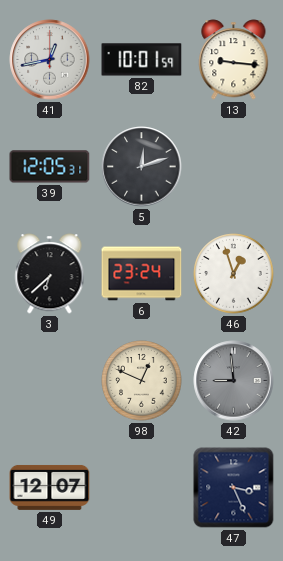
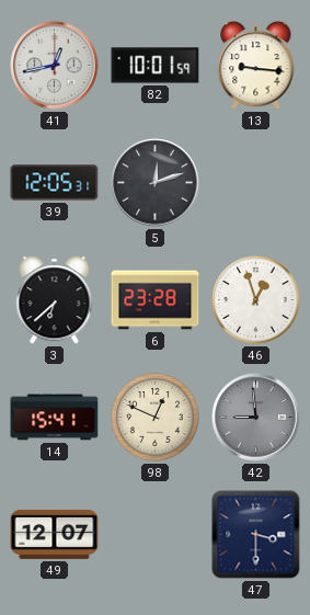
6: 23:24 -> 23:28 (156, 300)
14: none -> 15:41 (55, 418)
47: 3:26 -> 3:30 (256, 535)
